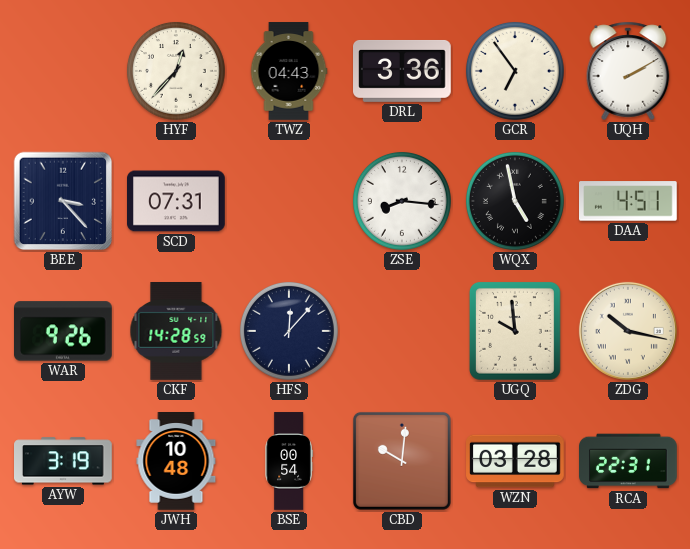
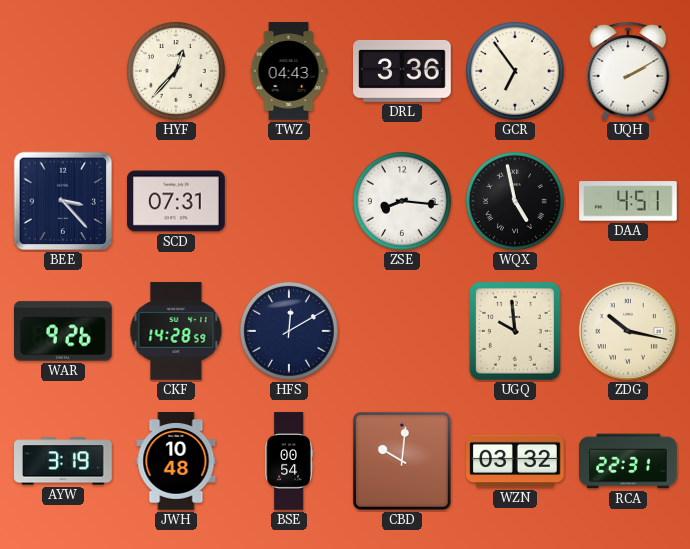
HFS: 12:07 -> 12:10 (289, 331)
WZN: 03:28 -> 03:32 (515, 461)
